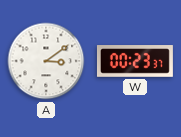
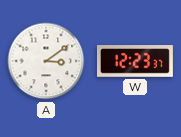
W: 00:23 -> 12:23 (135, 61)
